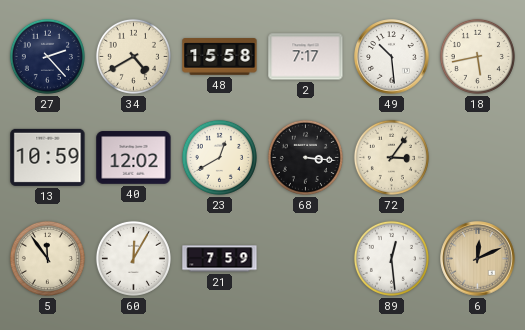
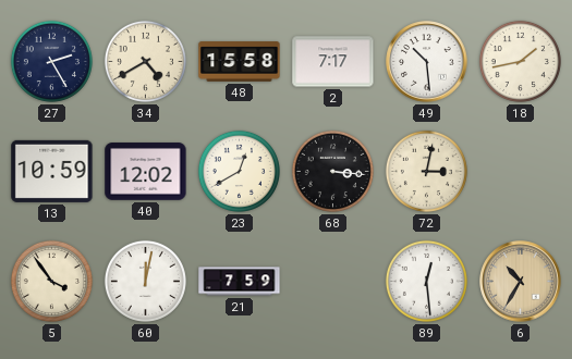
27: 2:23 -> 2:25 (51, 61)
18: 5:43 -> 1:43 (520, 61)
72: 3:06 -> 3:02 (426, 171)
5: 11:54 -> 3:54 (51, 281)
60: 12:05 -> 12:02 (145, 281)
6: 12:11 -> 10:35 (521, 282)
